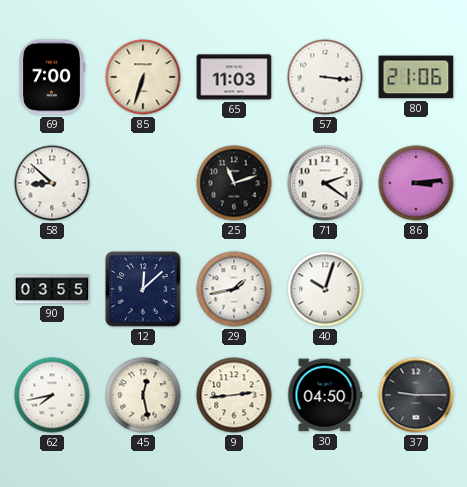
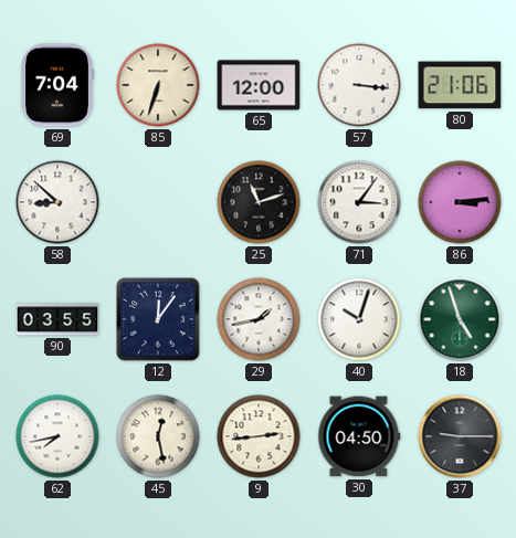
69: 7:00 -> 7:04 (57, 85)
65: 11:03 -> 12:00 (259, 85)
71: 2:21 -> 3:06 (359, 202)
12: 12:08 -> 12:06 (158, 319)
18: none -> 4:57 (460, 319)
